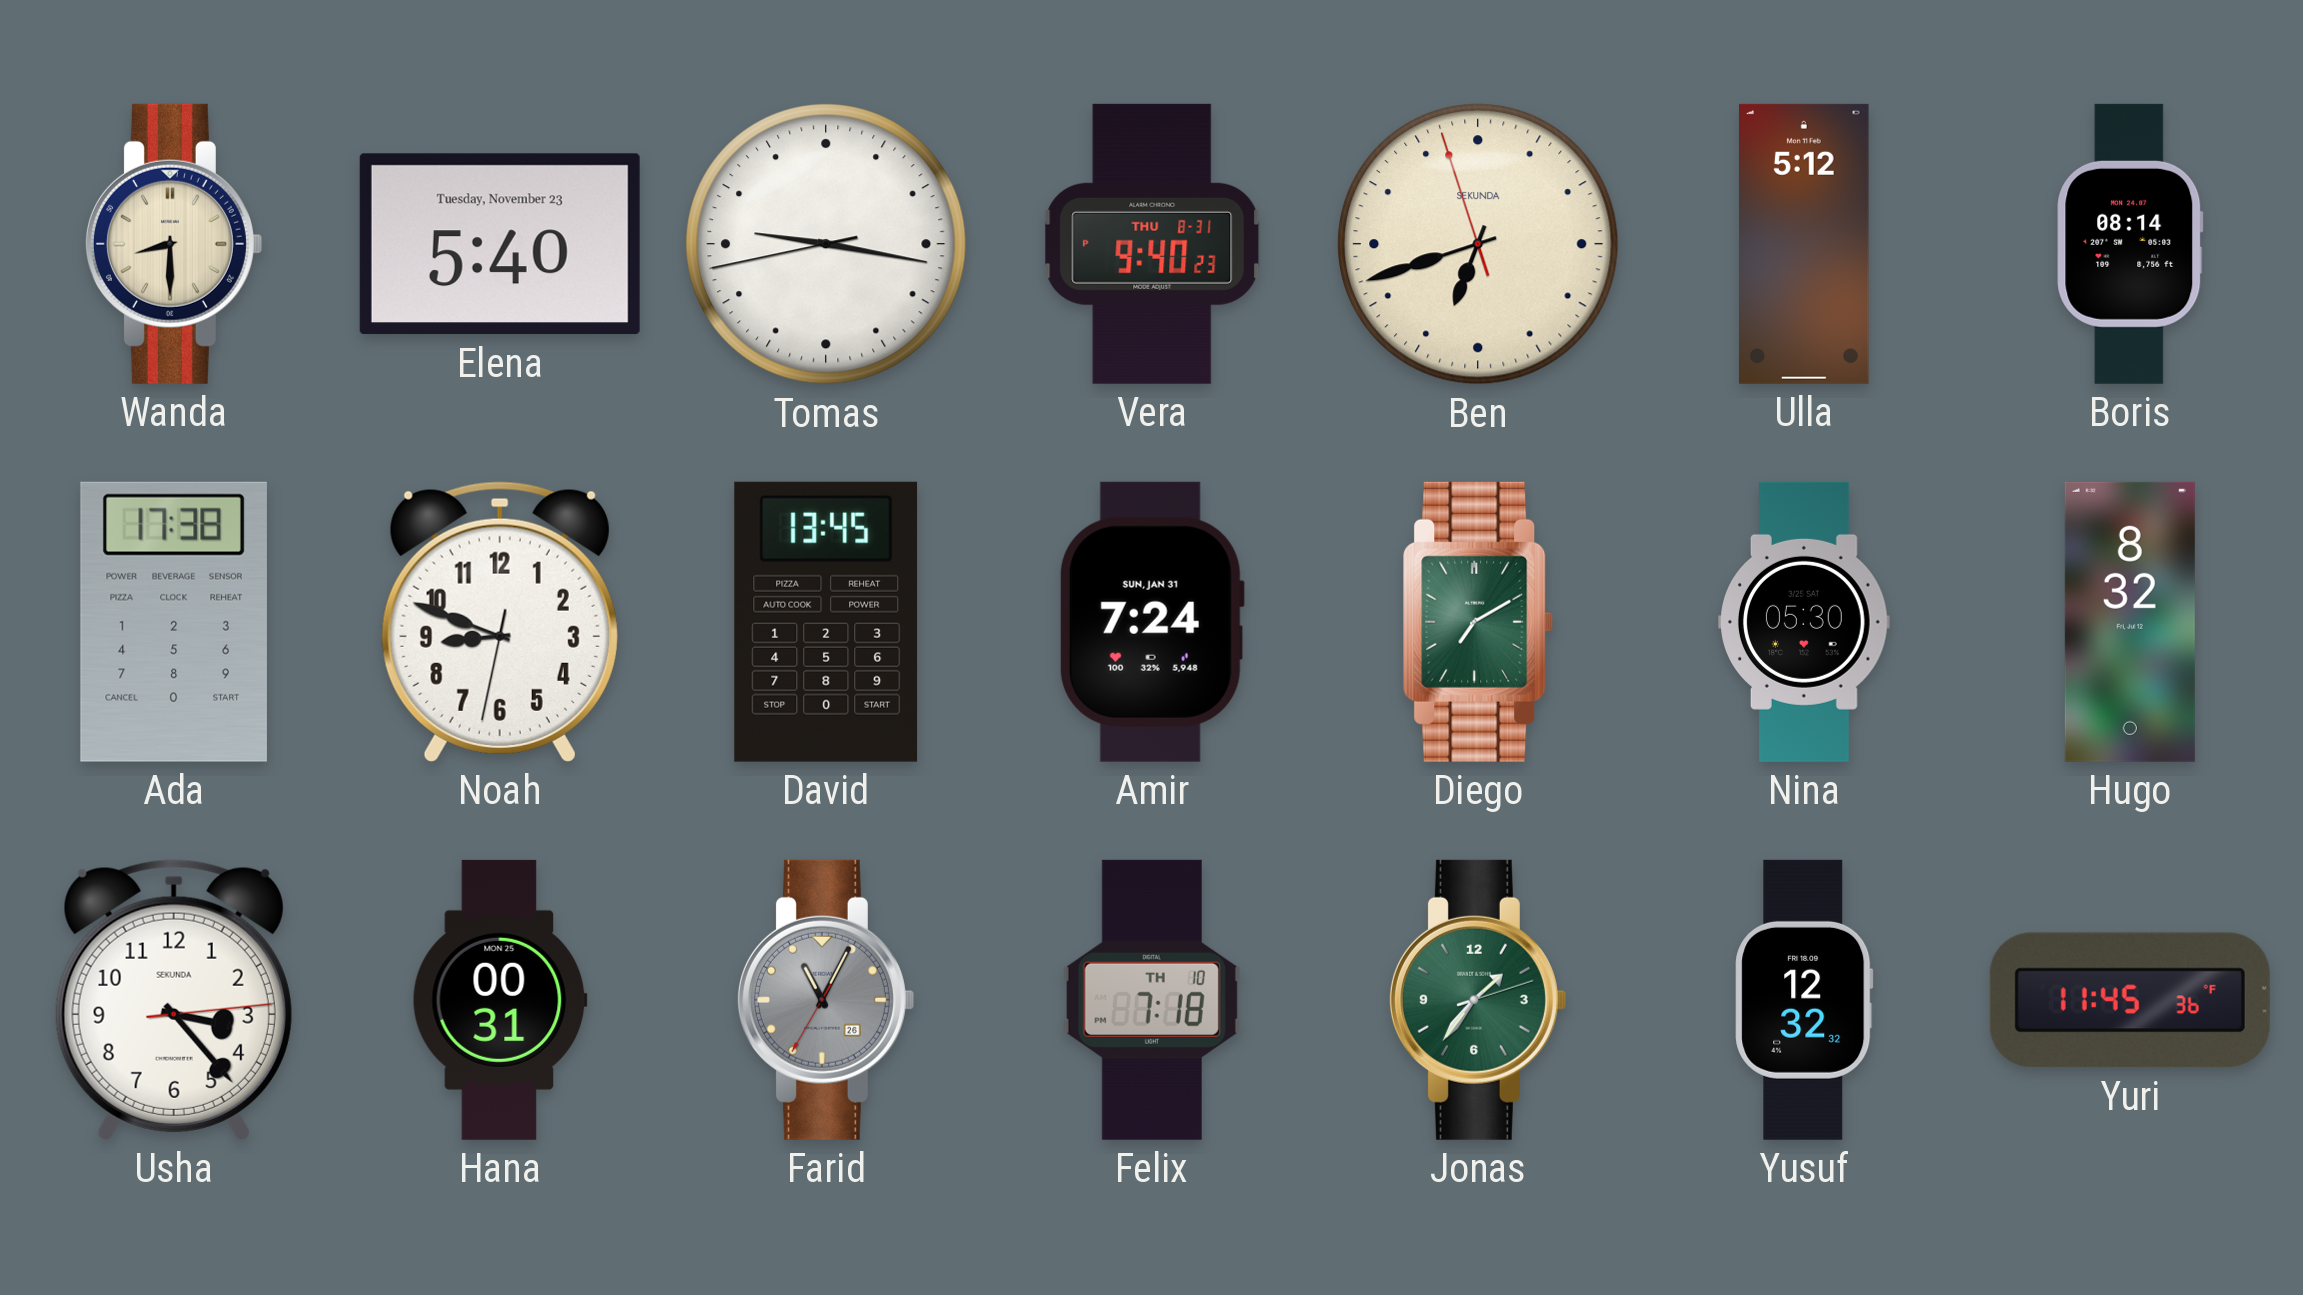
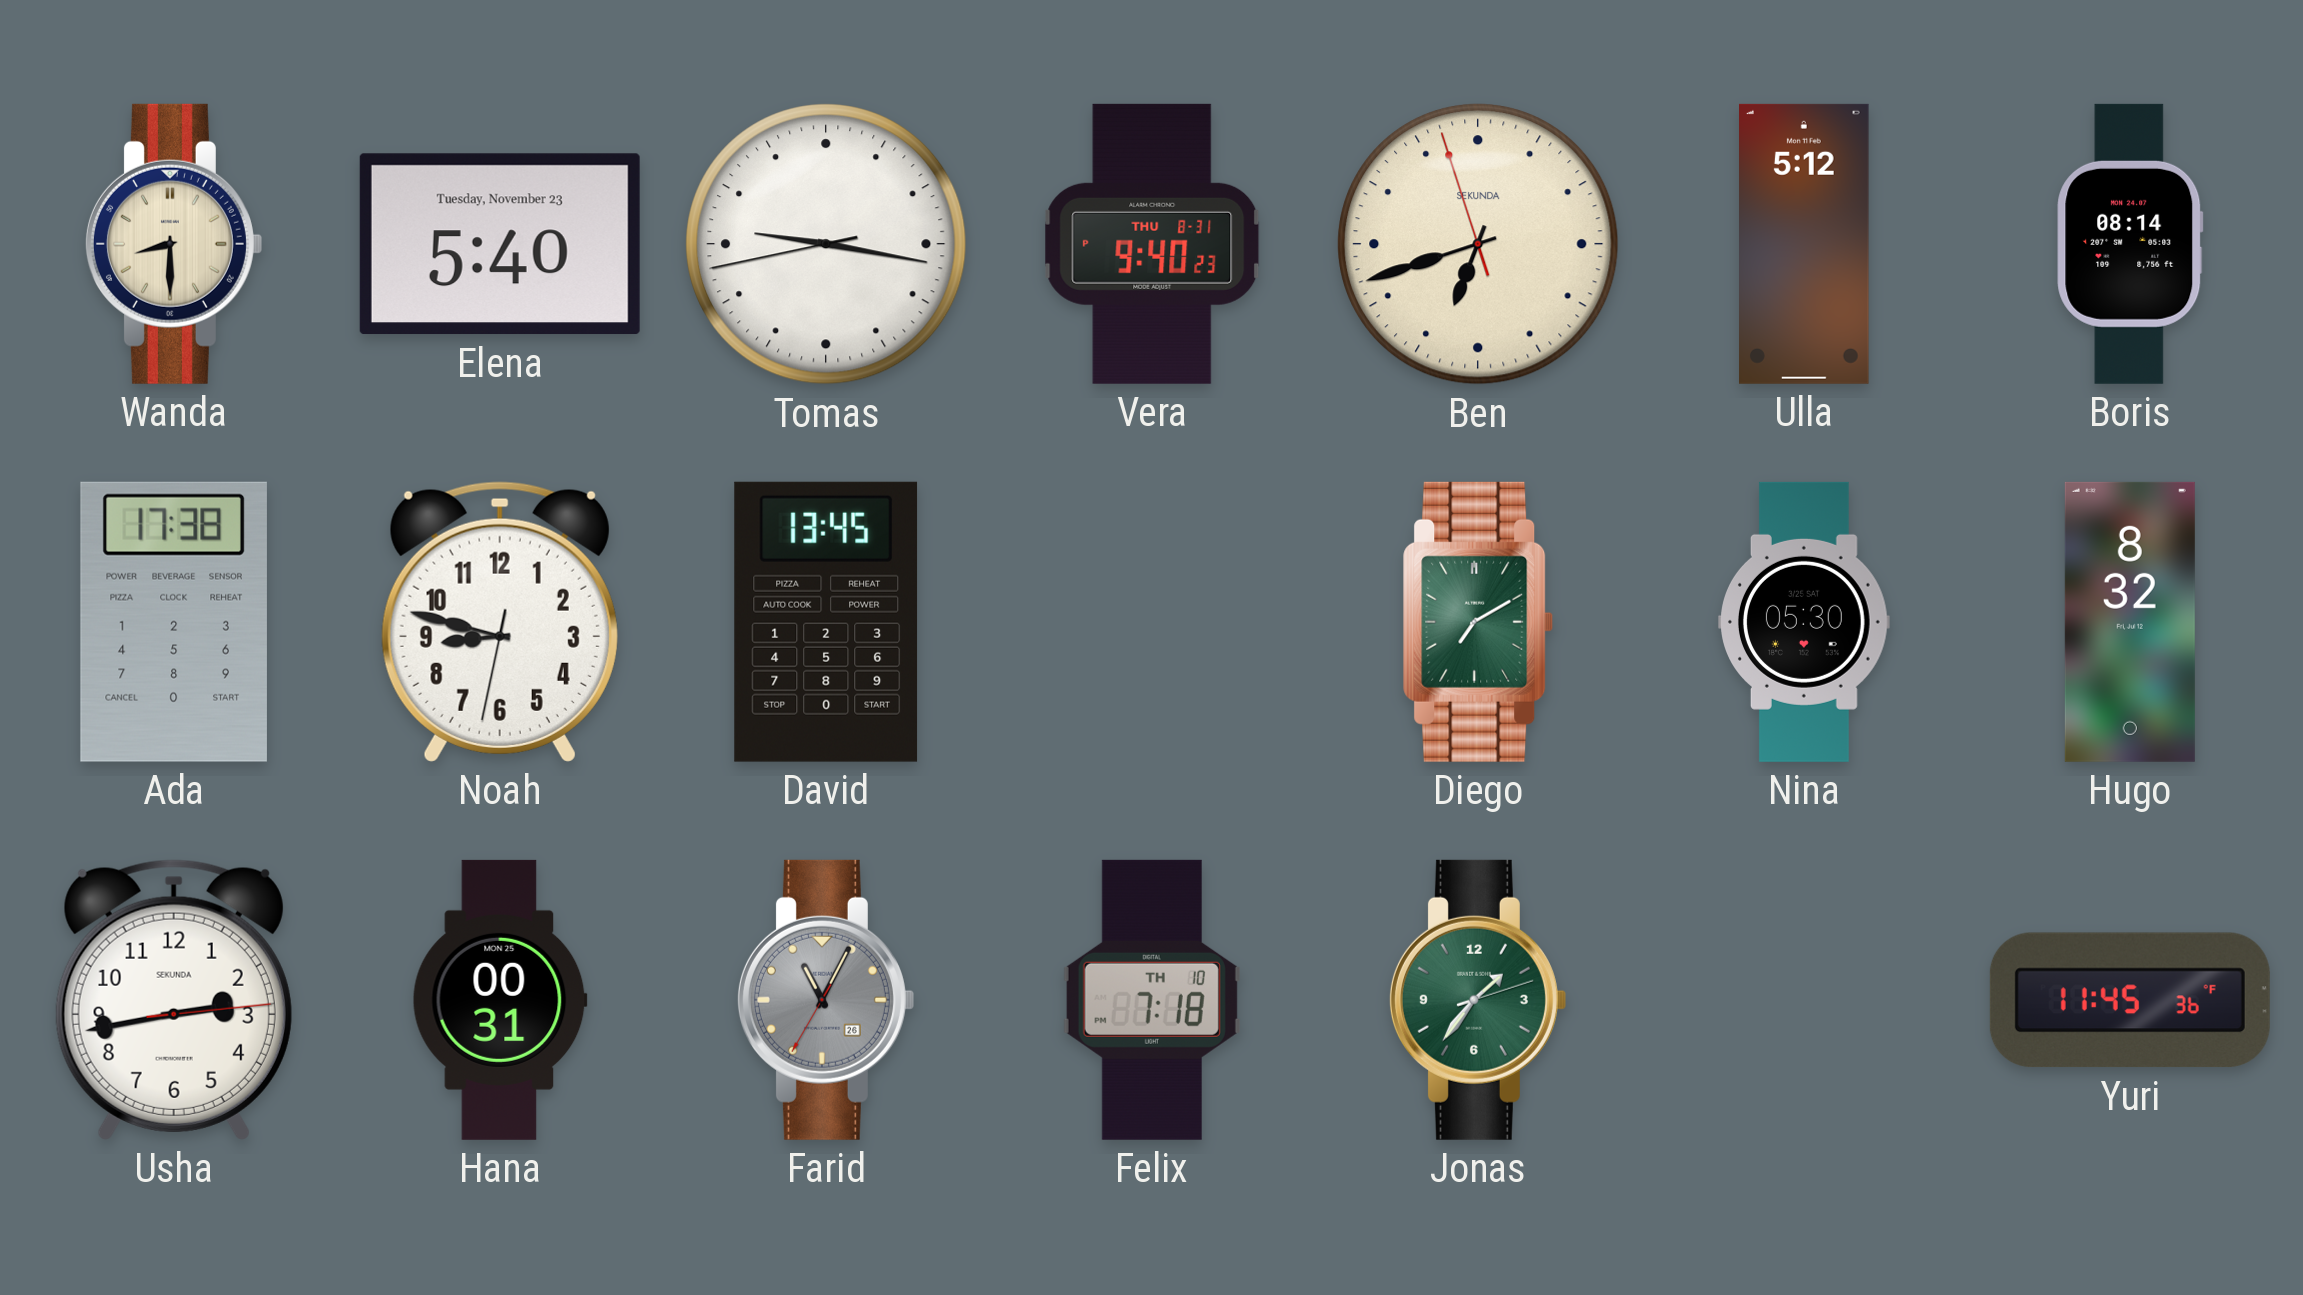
Noah: 8:48 -> 8:47 (500, 622)
Amir: 7:24 -> none (1152, 622)
Usha: 3:23 -> 2:43 (174, 1000)
Yusuf: 12:32 -> none (1804, 1000)
